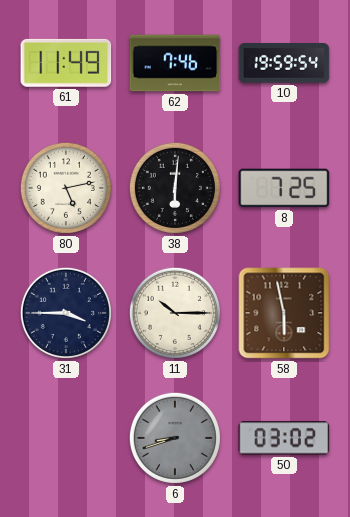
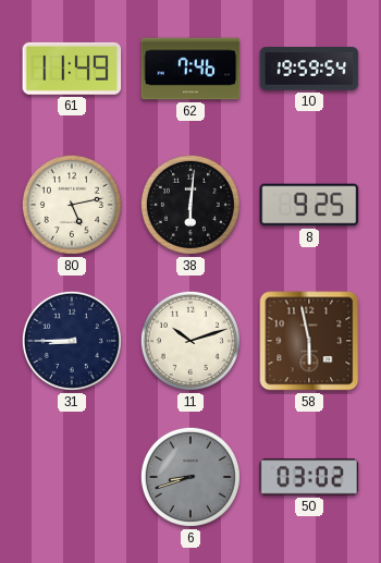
8: 7:25 -> 9:25 (309, 205)
31: 3:45 -> 8:45 (72, 341)
11: 10:15 -> 10:12 (190, 341)
